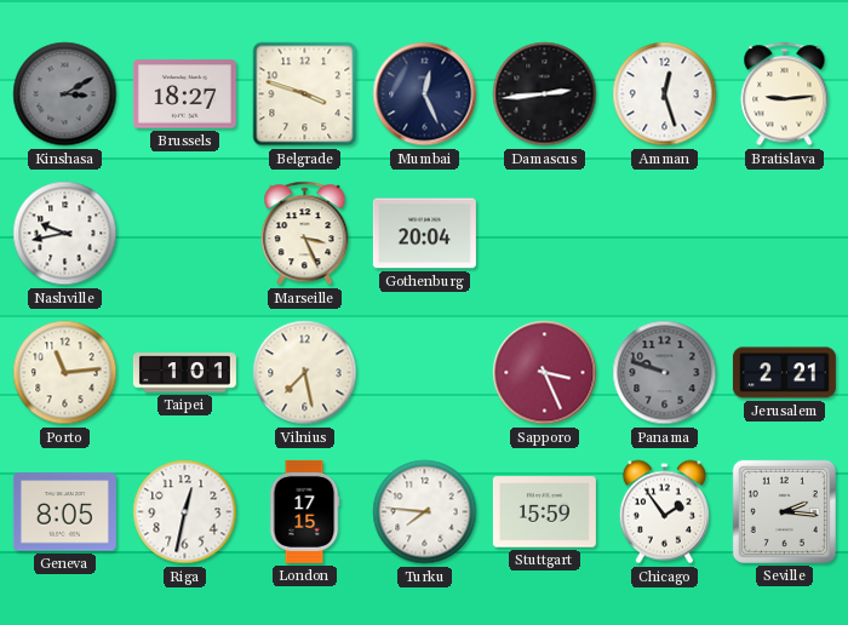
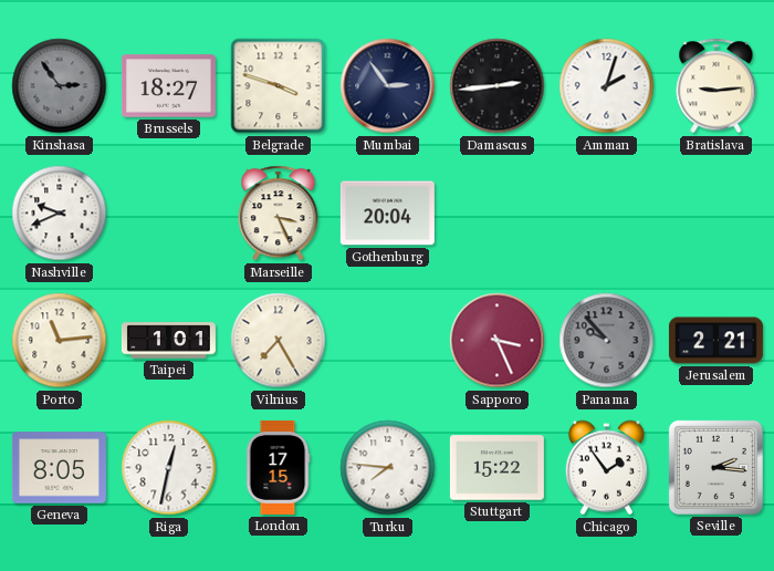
Kinshasa: 3:10 -> 2:54 (60, 86)
Mumbai: 12:26 -> 2:54 (388, 86)
Amman: 12:27 -> 2:03 (607, 86)
Nashville: 9:43 -> 9:41 (60, 214)
Vilnius: 7:28 -> 7:25 (279, 341)
Panama: 9:48 -> 9:53 (607, 341)
Stuttgart: 15:59 -> 15:22 (496, 468)
